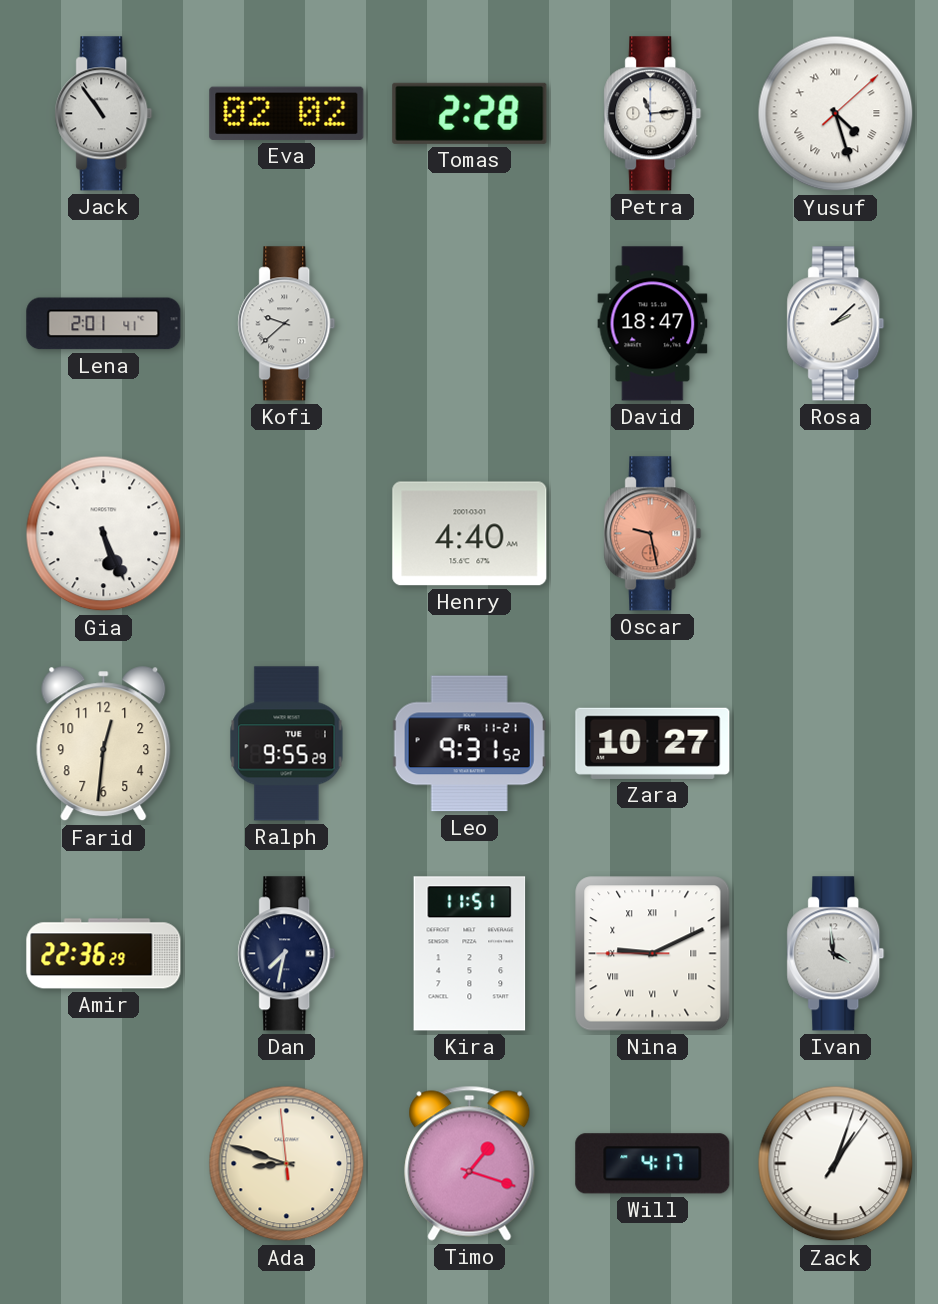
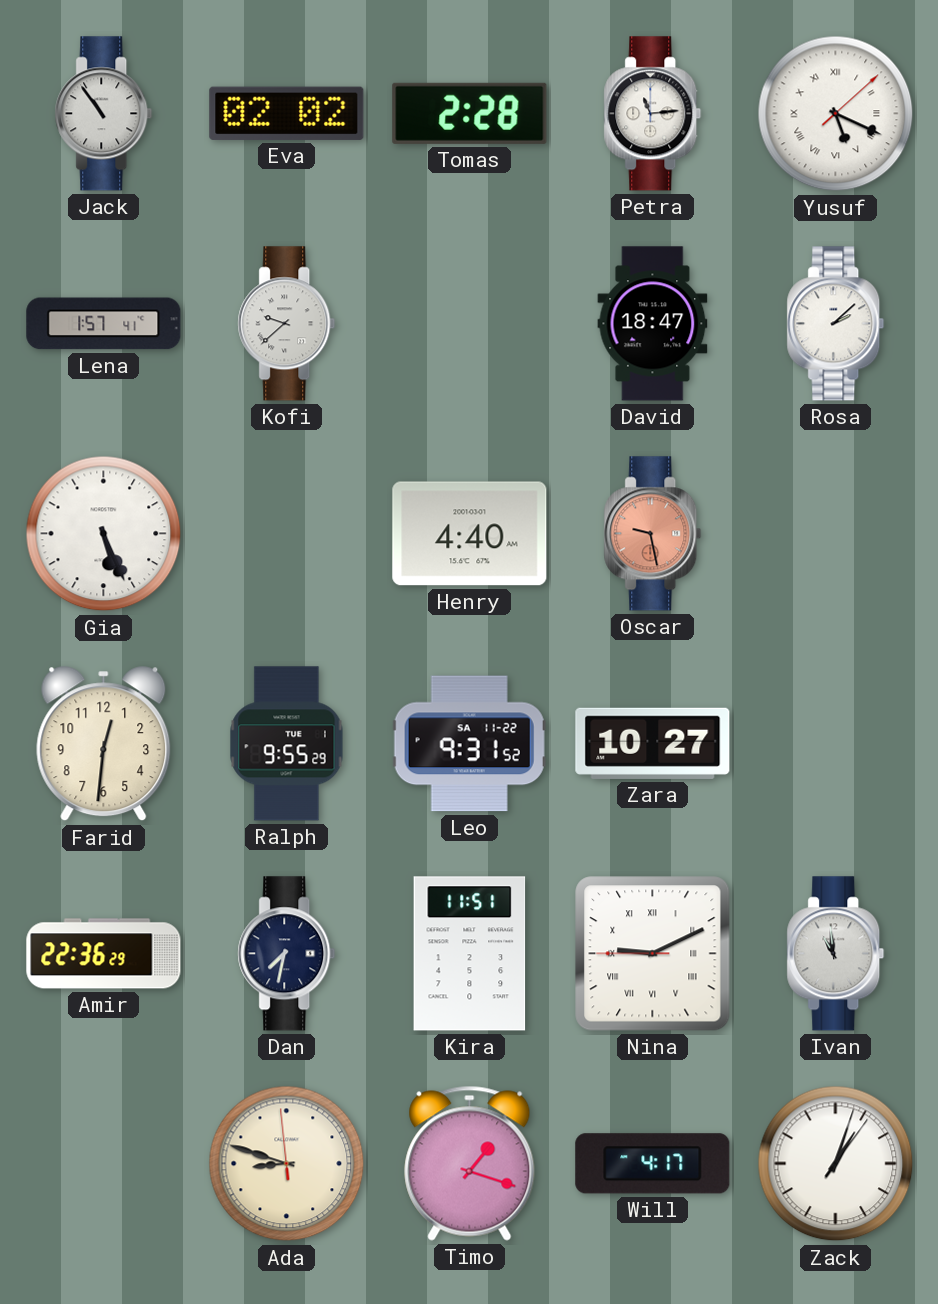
Yusuf: 4:27 -> 5:19 (836, 114)
Lena: 2:01 -> 1:57 (104, 324)
Leo date: FR 11-21 -> SA 11-22 (469, 744)
Ivan: 3:59 -> 10:59 (836, 954)
